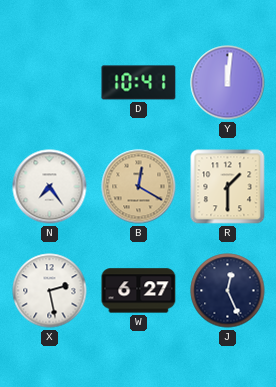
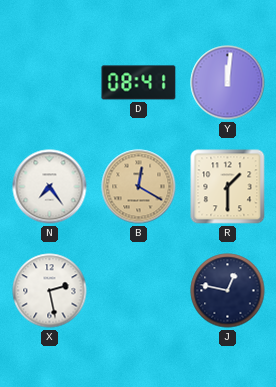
D: 10:41 -> 08:41 (139, 83)
W: 6:27 -> none (139, 291)
J: 12:26 -> 12:47 (228, 291)
